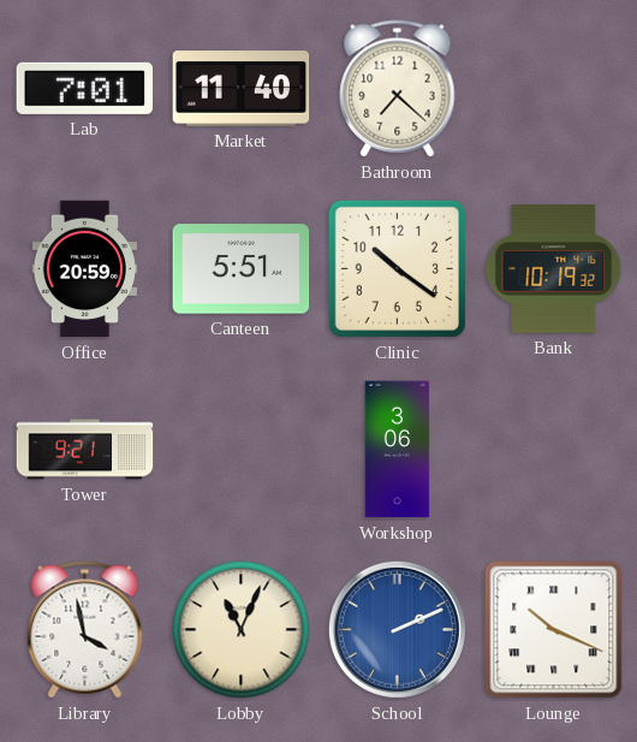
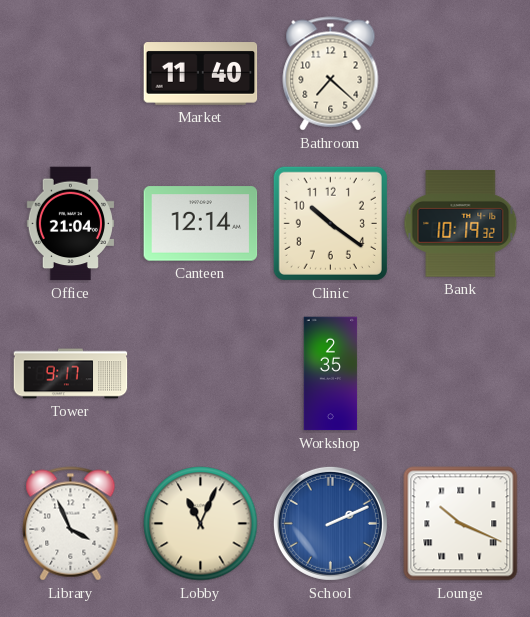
Lab: 7:01 -> none (85, 88)
Office: 20:59 -> 21:04 (70, 224)
Canteen: 5:51 -> 12:14 (201, 224)
Tower: 9:21 -> 9:17 (71, 374)
Workshop: 3:06 -> 2:35 (331, 374)
Library: 3:58 -> 3:56 (71, 524)
